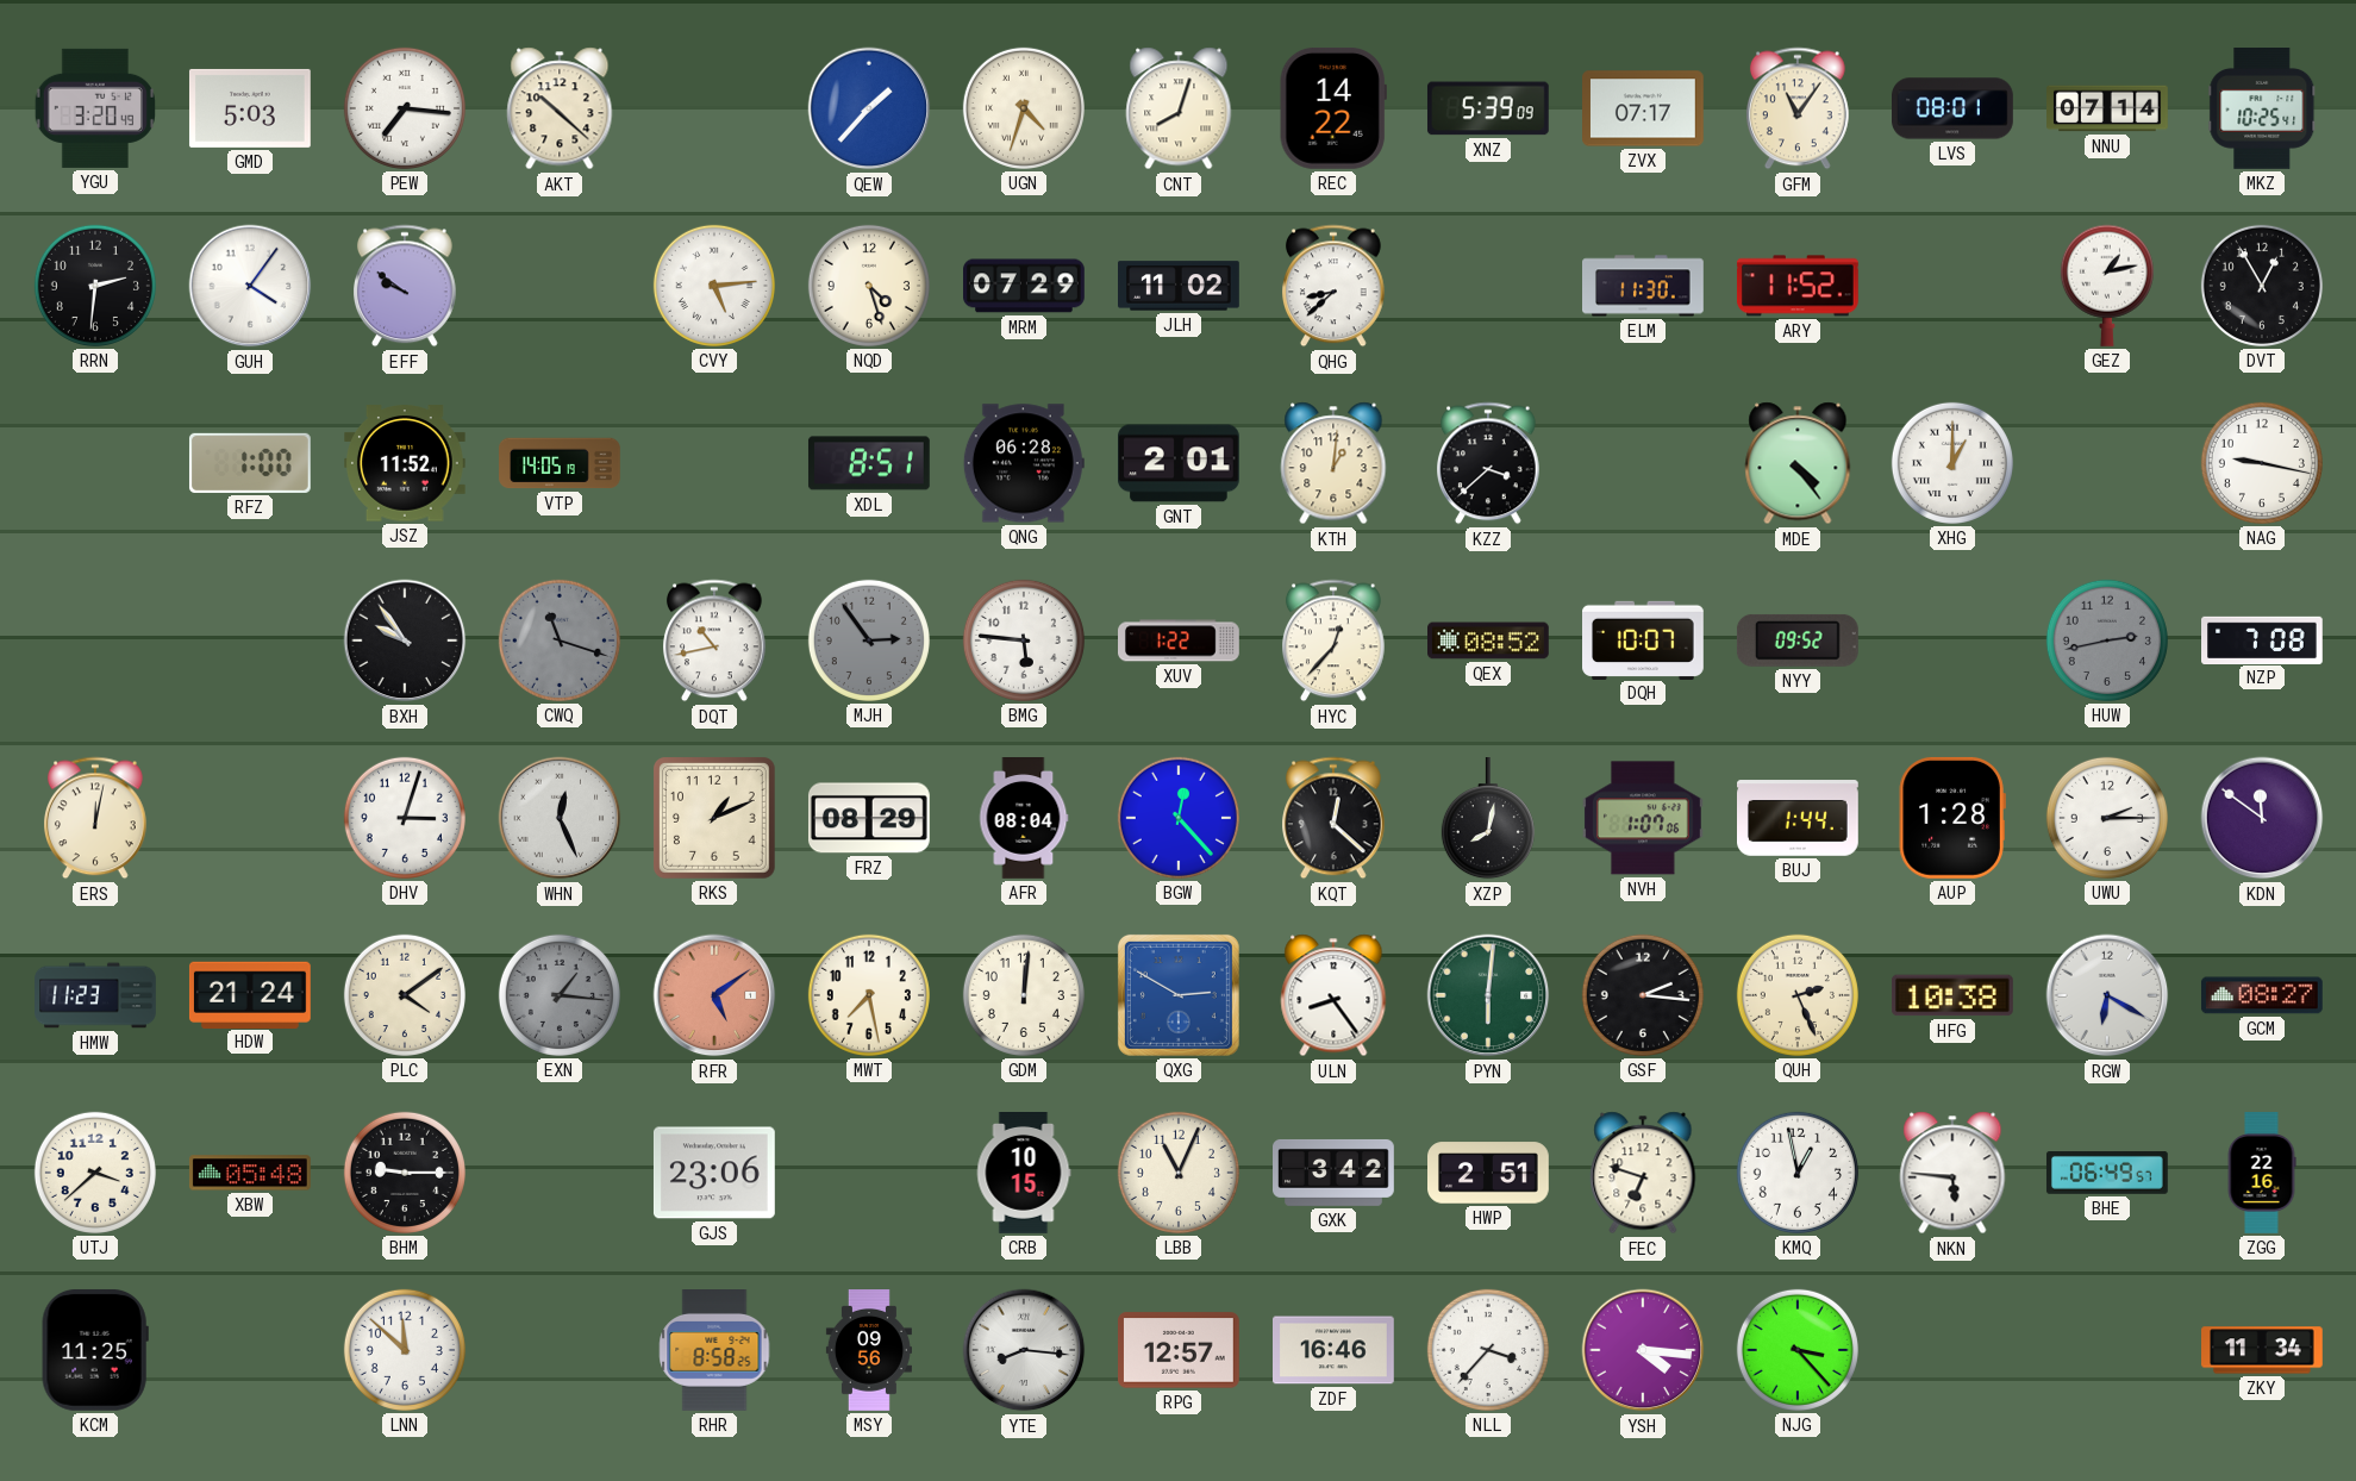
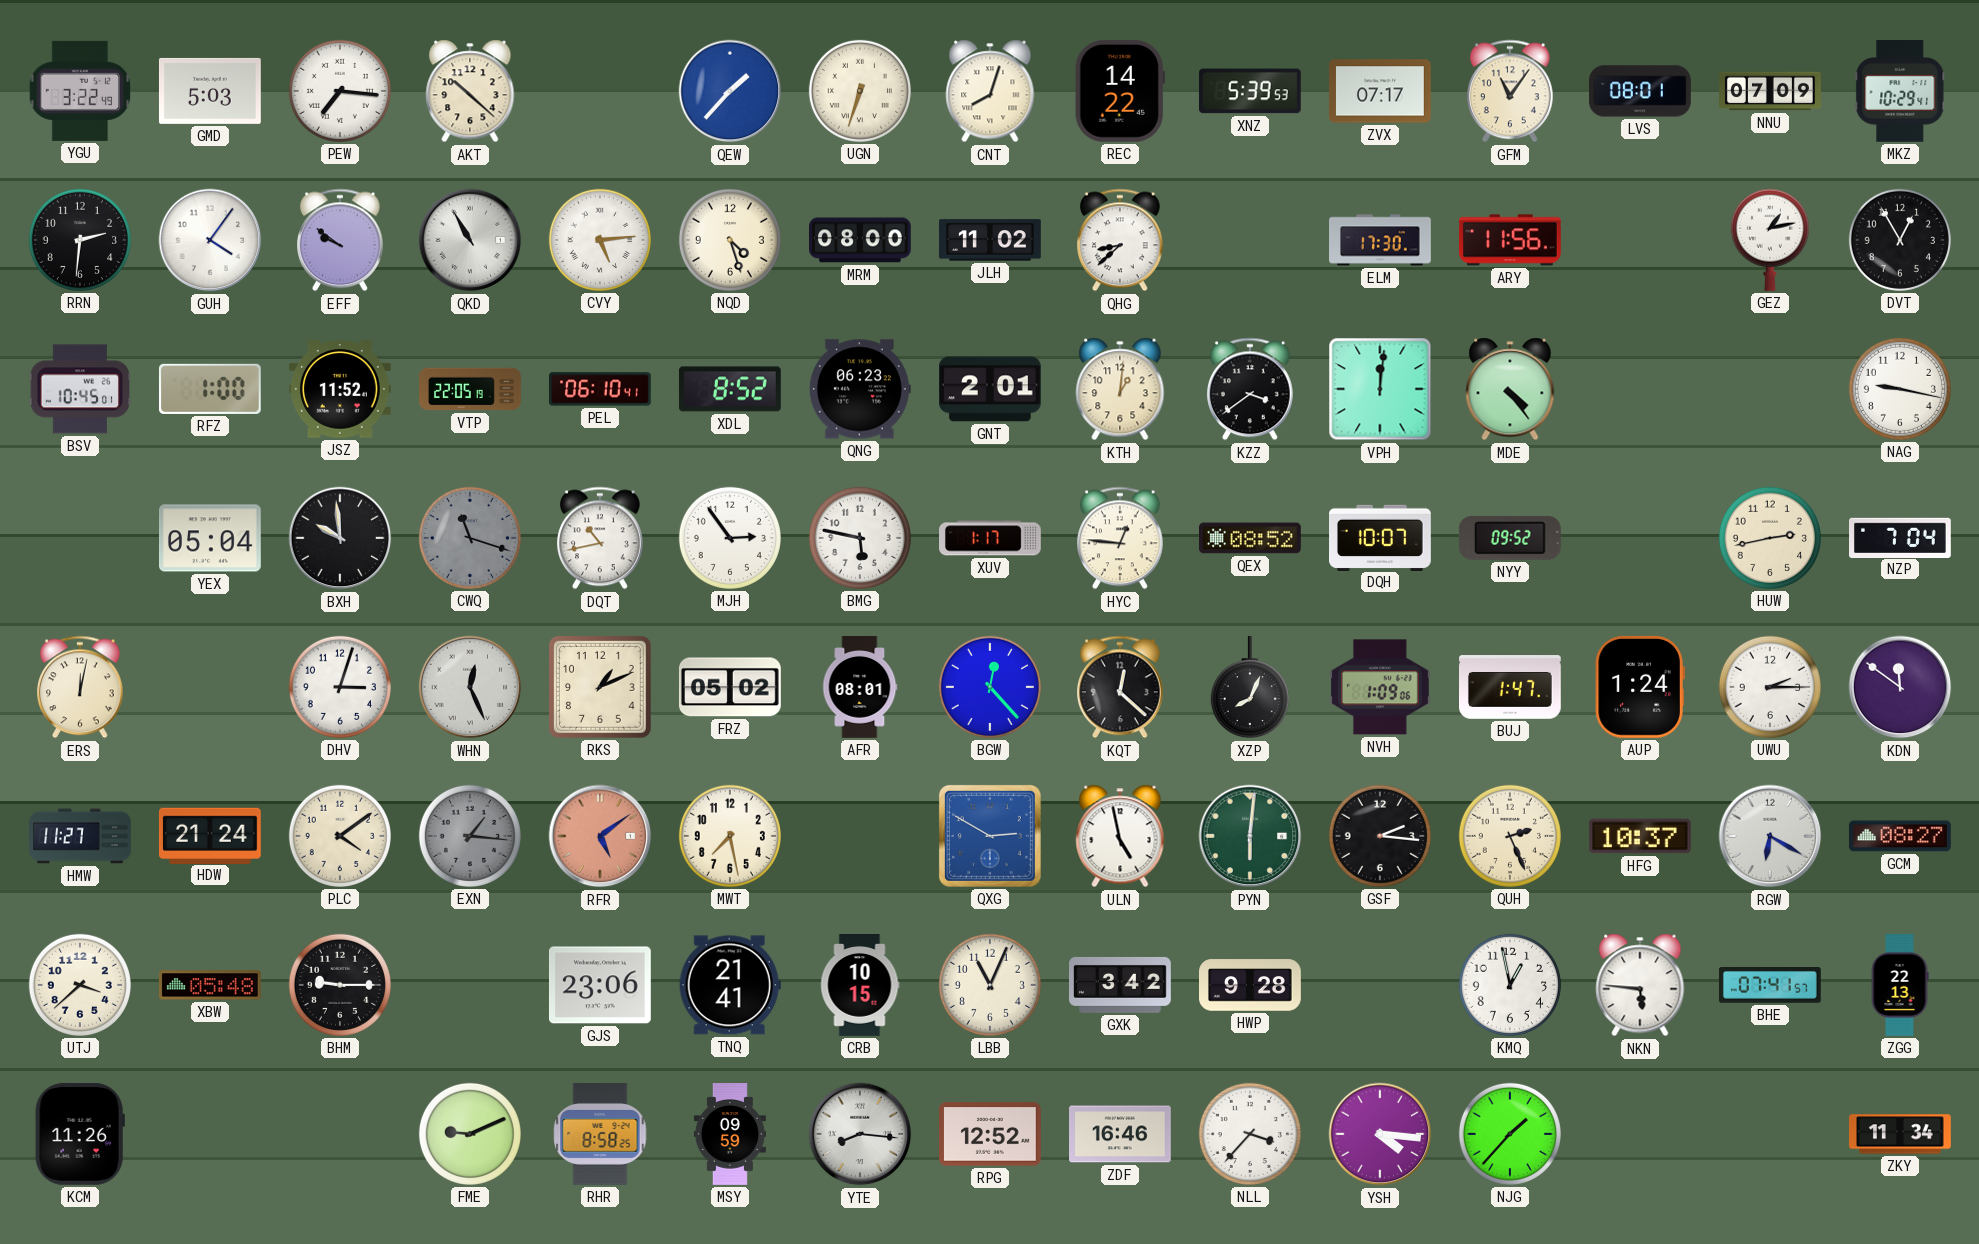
YGU: 3:20 -> 3:22 (79, 91)
UGN: 4:33 -> 6:33 (860, 91)
XNZ: 5:39:09 -> 5:39:53 (1250, 91)
NNU: 07:14 -> 07:09 (1770, 91)
MKZ: 10:25 -> 10:29 (1900, 92)
QKD: none -> 10:55 (470, 240)
MRM: 07:29 -> 08:00 (861, 240)
ELM: 11:30 -> 17:30 (1381, 240)
ARY: 11:52 -> 11:56 (1510, 240)
BSV: none -> 10:45 (79, 389)
VTP: 14:05 -> 22:05 (471, 389)
PEL: none -> 06:10 (601, 389)
XDL: 8:51 -> 8:52 (730, 389)
QNG: 06:28 -> 06:23 (860, 389)
KZZ: 3:38 -> 3:39 (1251, 389)
VPH: none -> 12:01 (1380, 389)
XHG: 1:00 -> none (1952, 463)
YEX: none -> 05:04 (211, 538)
BXH: 9:54 -> 9:59 (340, 538)
MJH dial: grey -> white (730, 538)
BMG: 5:46 -> 5:47 (860, 538)
XUV: 1:22 -> 1:17 (991, 538)
HYC: 12:37 -> 12:46 (1121, 538)
HUW dial: grey -> cream (1770, 538)
NZP: 7:08 -> 7:04 (1901, 537)
FRZ: 08:29 -> 05:02 (730, 687)
AFR: 08:04 -> 08:01 (860, 688)
XZP: 8:02 -> 8:04 (1250, 688)
NVH: 1:07 -> 1:09 (1380, 687)
BUJ: 1:44 -> 1:47 (1511, 687)
AUP: 1:28 -> 1:24 (1640, 687)
HMW: 11:23 -> 11:27 (80, 836)
GDM: 12:01 -> none (1024, 995)
ULN: 8:24 -> 4:58 (1120, 836)
HFG: 10:38 -> 10:37 (1640, 836)
TNQ: none -> 21:41 (730, 985)
HWP: 2:51 -> 9:28 (1251, 985)
FEC: 6:48 -> none (1643, 1173)
BHE: 06:49 -> 07:41 (1770, 986)
ZGG: 22:16 -> 22:13 (1900, 986)
KCM: 11:25 -> 11:26 (80, 1134)
LNN: 11:52 -> none (405, 1350)
FME: none -> 9:11 (470, 1134)
MSY: 09:56 -> 09:59 (730, 1135)
RPG: 12:57 -> 12:52 (991, 1134)
NJG: 3:23 -> 1:37 (1510, 1134)
